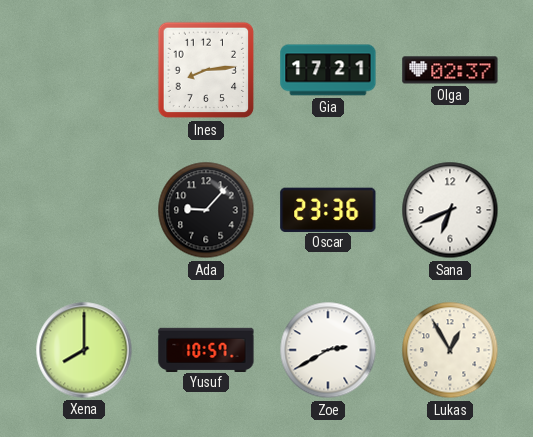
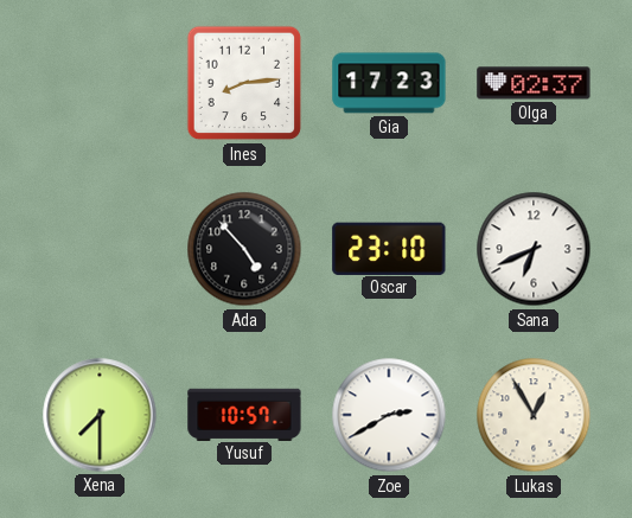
Gia: 17:21 -> 17:23 (389, 83)
Ada: 9:07 -> 4:53 (244, 249)
Oscar: 23:36 -> 23:10 (389, 248)
Xena: 8:00 -> 7:30 (100, 415)
